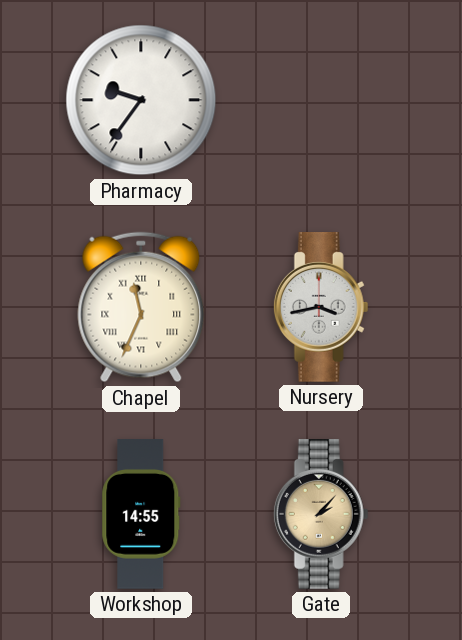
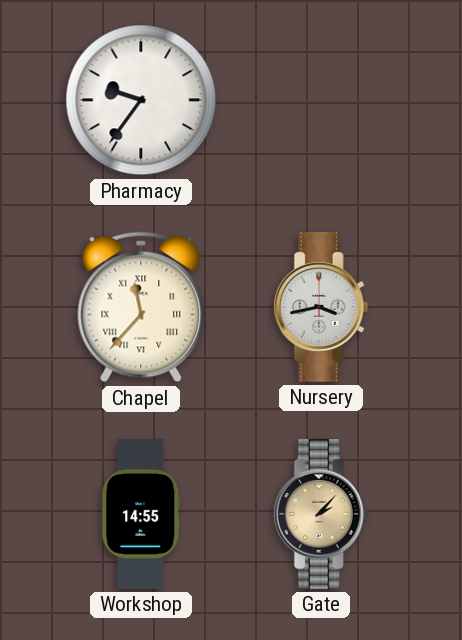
Chapel: 11:34 -> 11:37 (141, 307)
